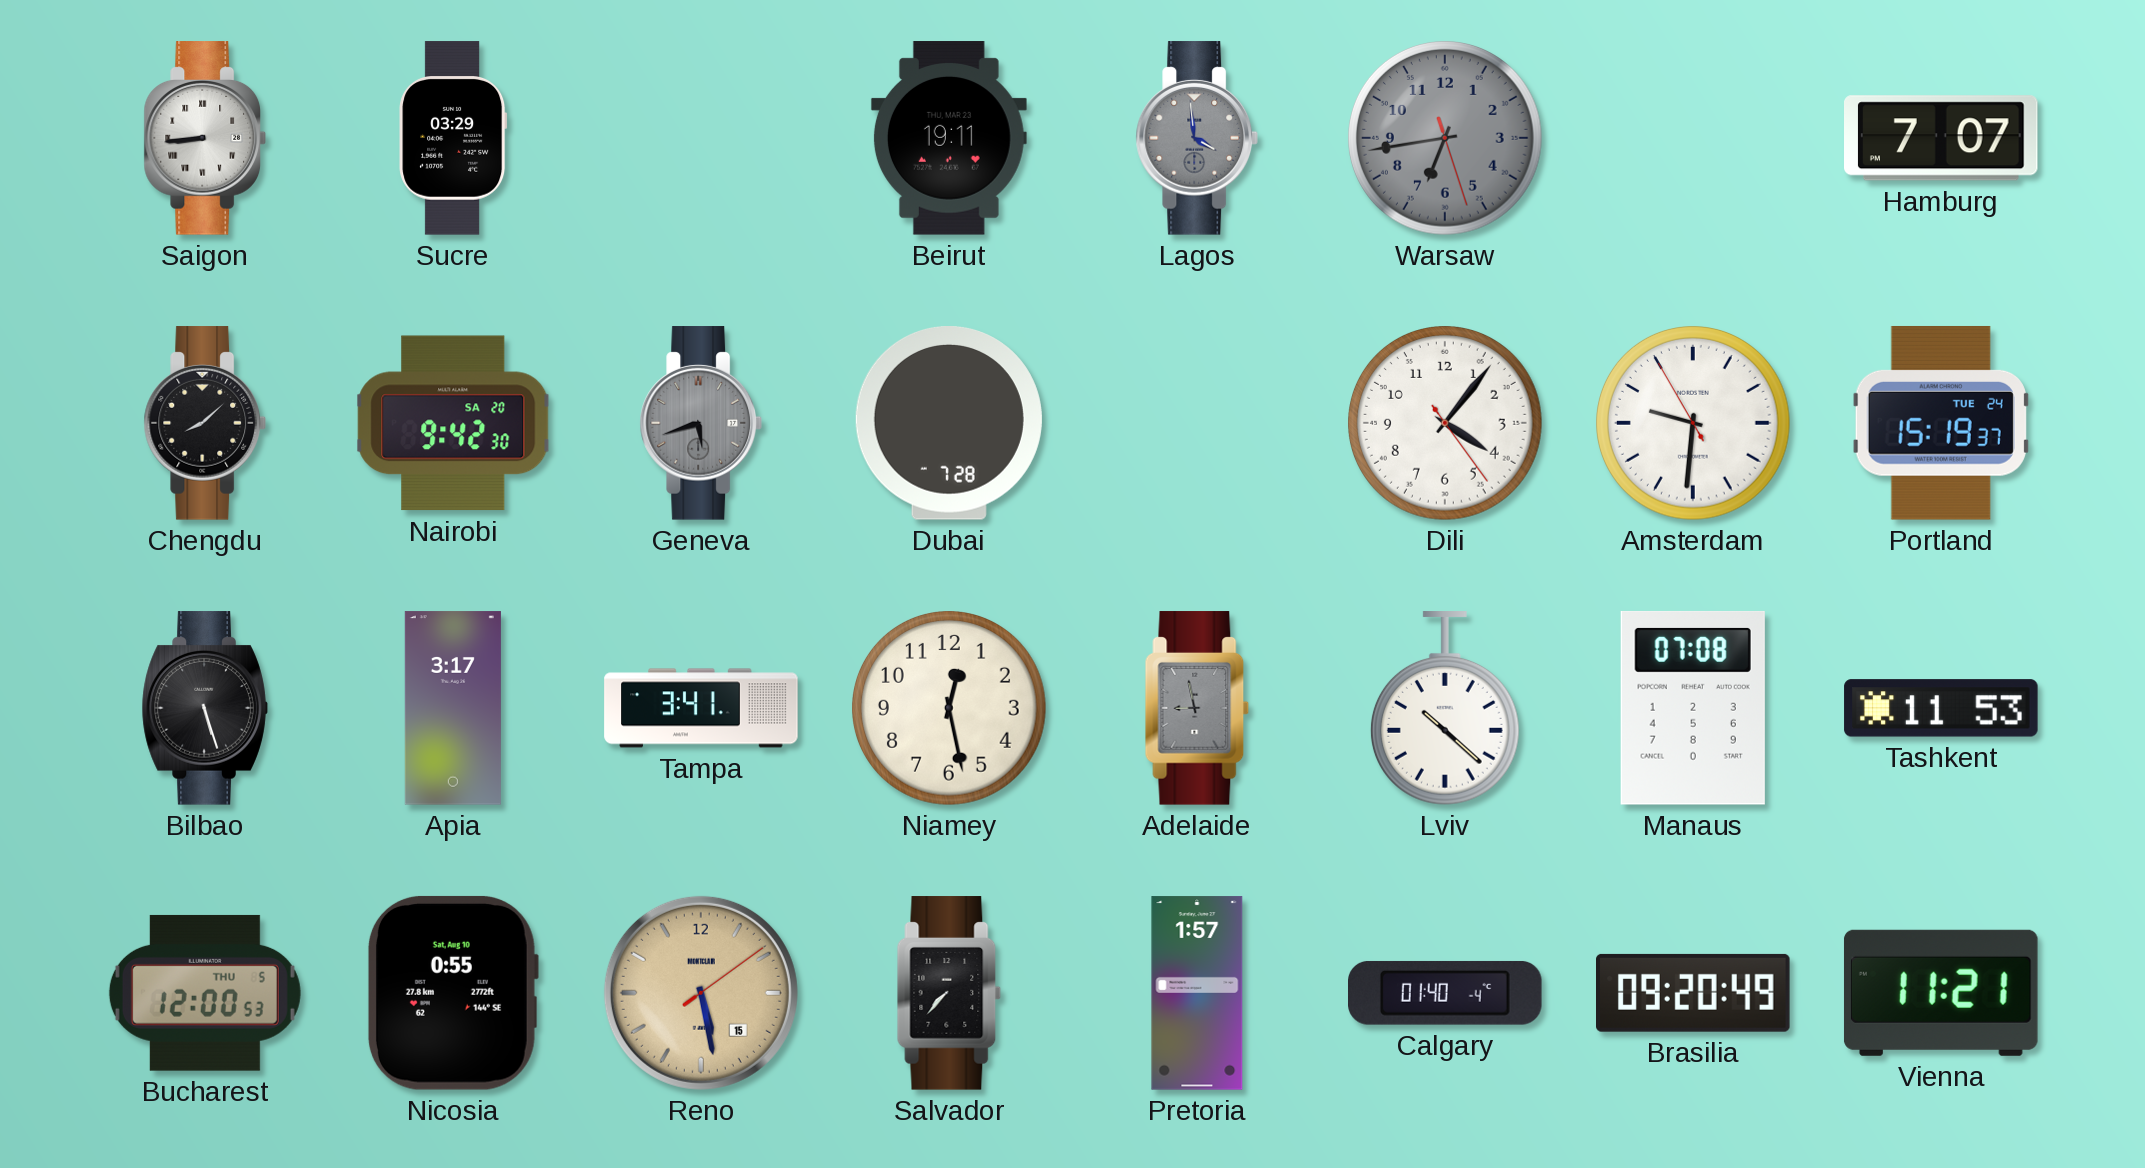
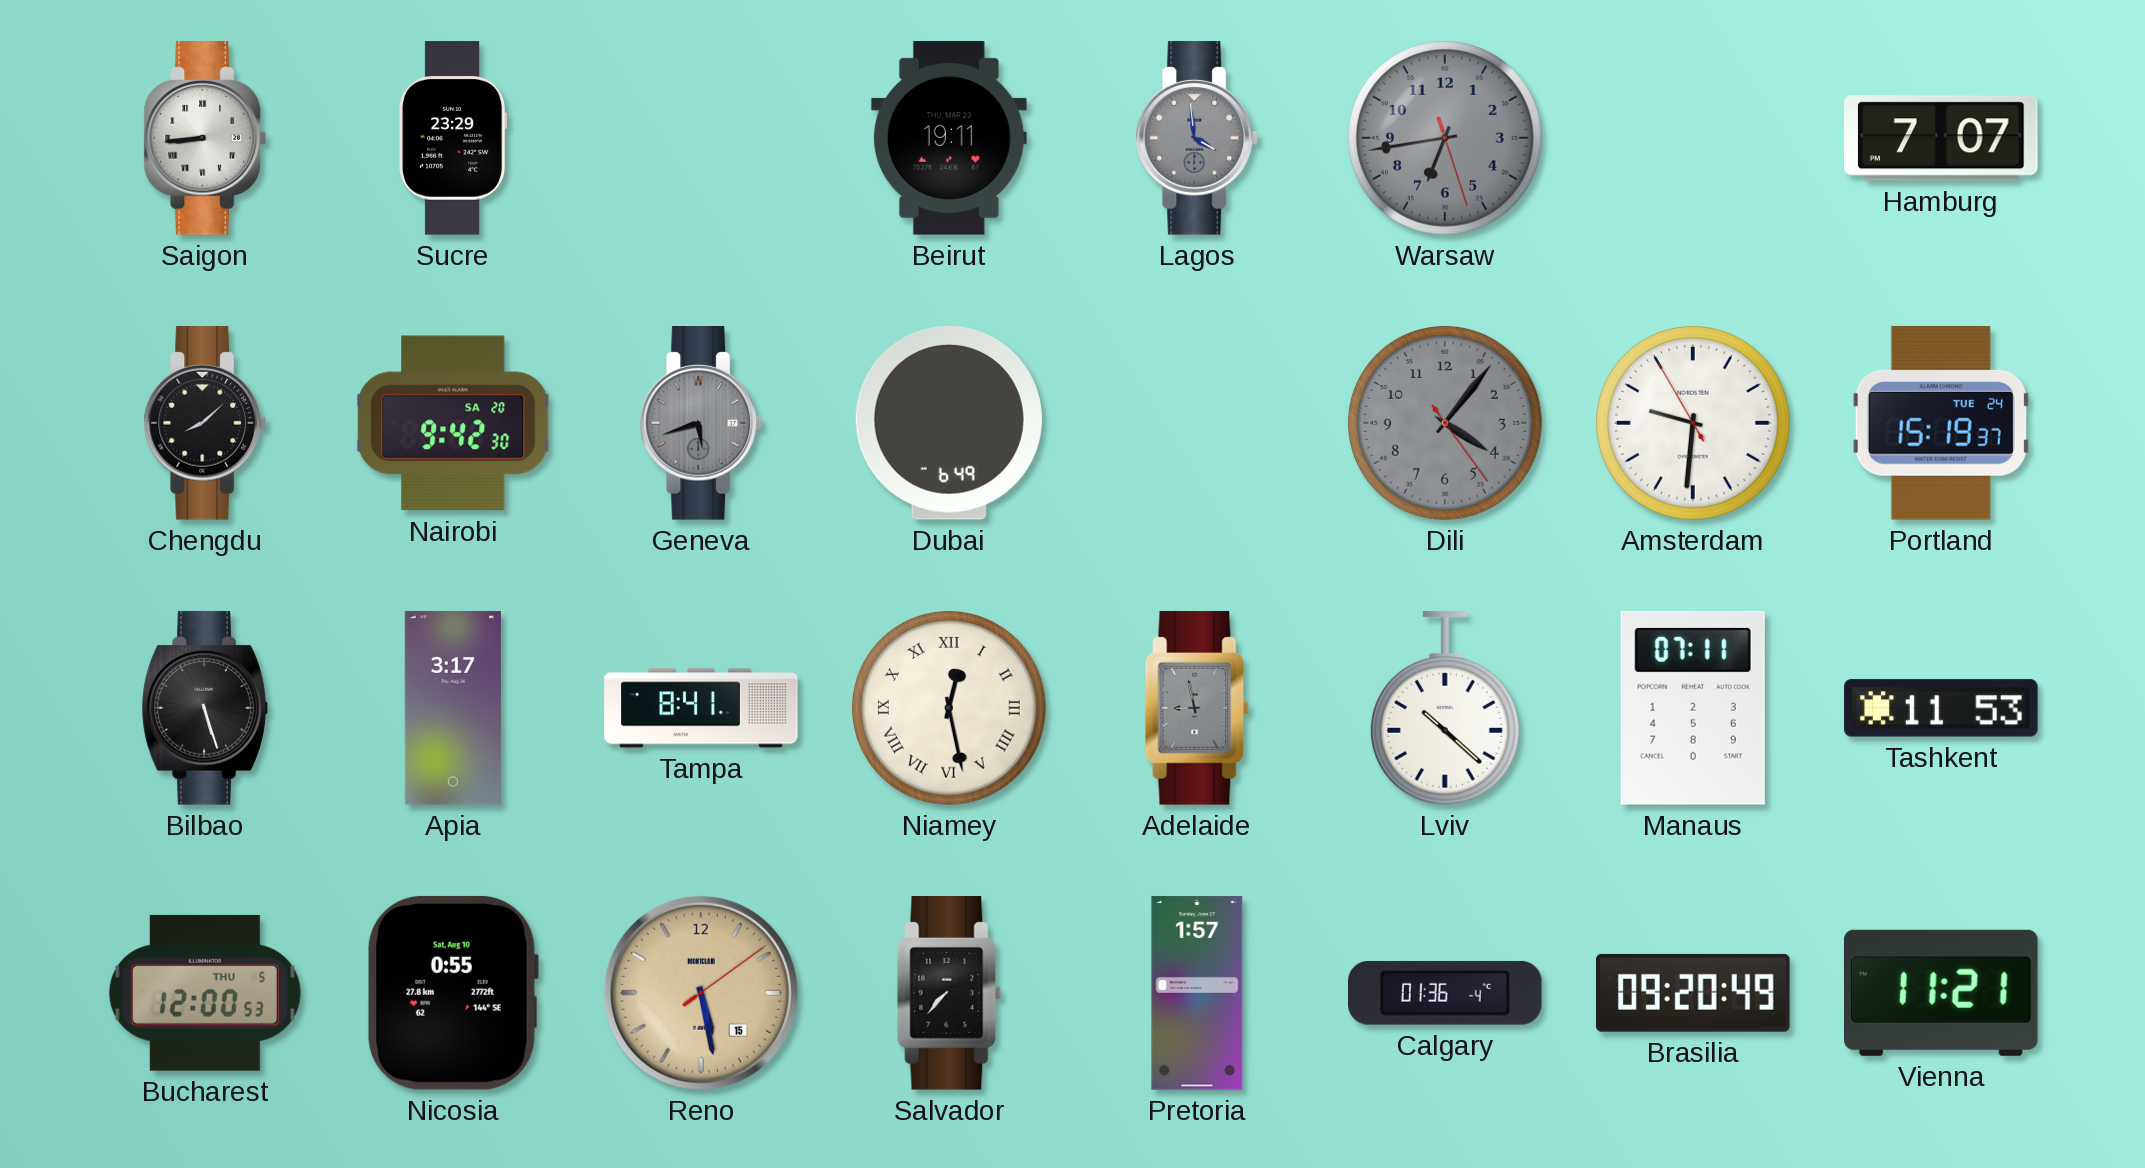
Sucre: 03:29 -> 23:29 (453, 138)
Dubai: 7:28 -> 6:49 (949, 424)
Dili dial: white -> grey (1446, 424)
Tampa: 3:41 -> 8:41 (701, 708)
Niamey numerals: Arabic -> Roman (950, 709)
Manaus: 07:08 -> 07:11 (1693, 708)
Calgary: 01:40 -> 01:36 (1446, 993)
